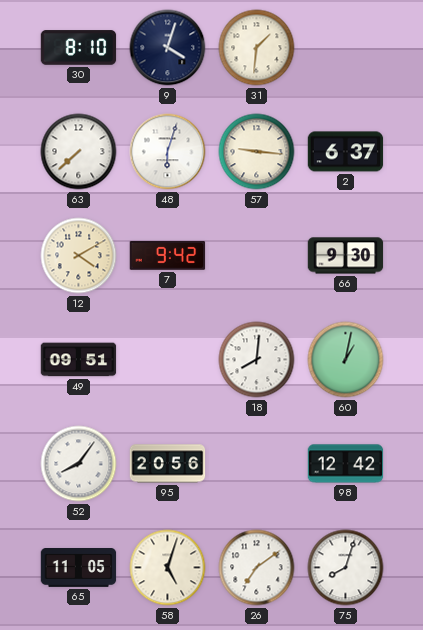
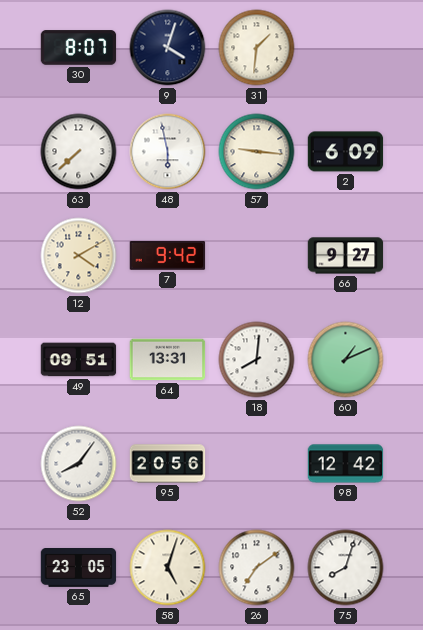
30: 8:10 -> 8:07 (79, 48)
48: 6:03 -> 5:58 (168, 152)
2: 6:37 -> 6:09 (346, 152)
66: 9:30 -> 9:27 (346, 256)
64: none -> 13:31 (168, 360)
60: 1:02 -> 1:11 (346, 360)
65: 11:05 -> 23:05 (79, 568)
